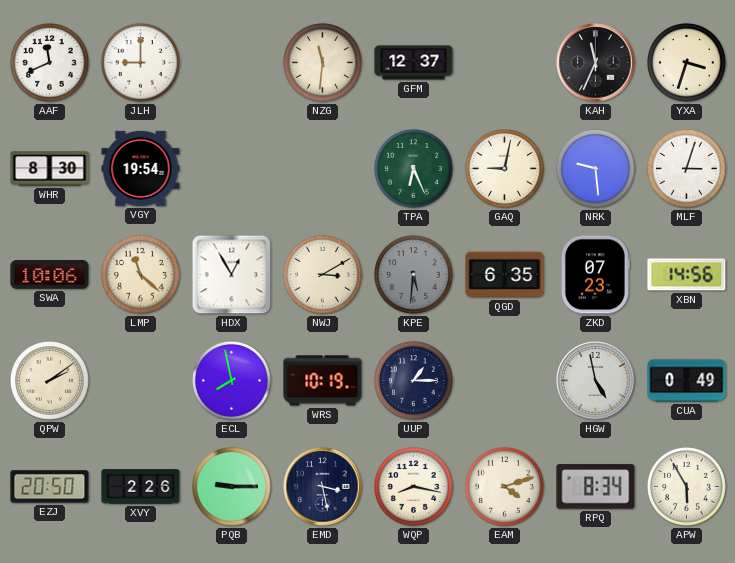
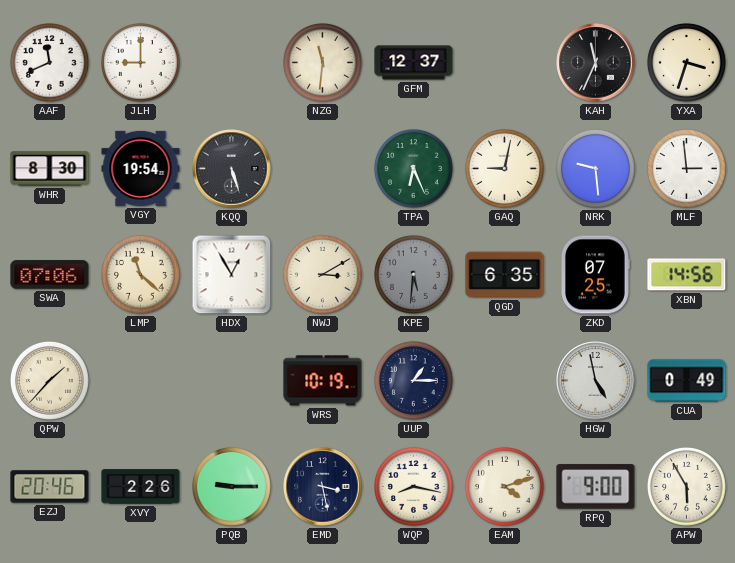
KQQ: none -> 5:27 (232, 169)
MLF: 3:03 -> 2:59 (687, 169)
SWA: 10:06 -> 07:06 (50, 275)
ZKD: 07:23 -> 07:25 (595, 275)
QPW: 2:09 -> 1:37 (50, 381)
ECL: 7:58 -> none (232, 381)
EZJ: 20:50 -> 20:46 (50, 487)
RPQ: 8:34 -> 9:00 (596, 487)
